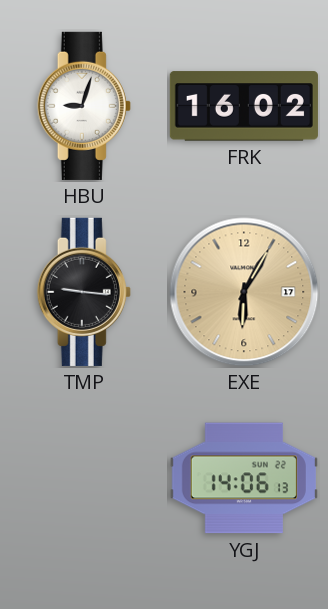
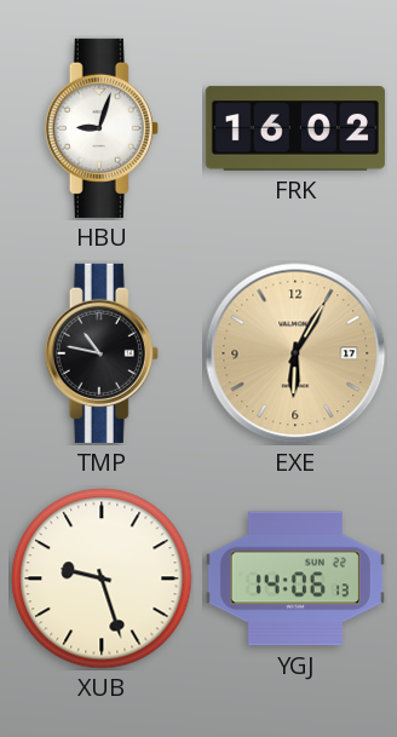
TMP: 9:16 -> 10:47 (102, 353)
XUB: none -> 9:27 (102, 578)
